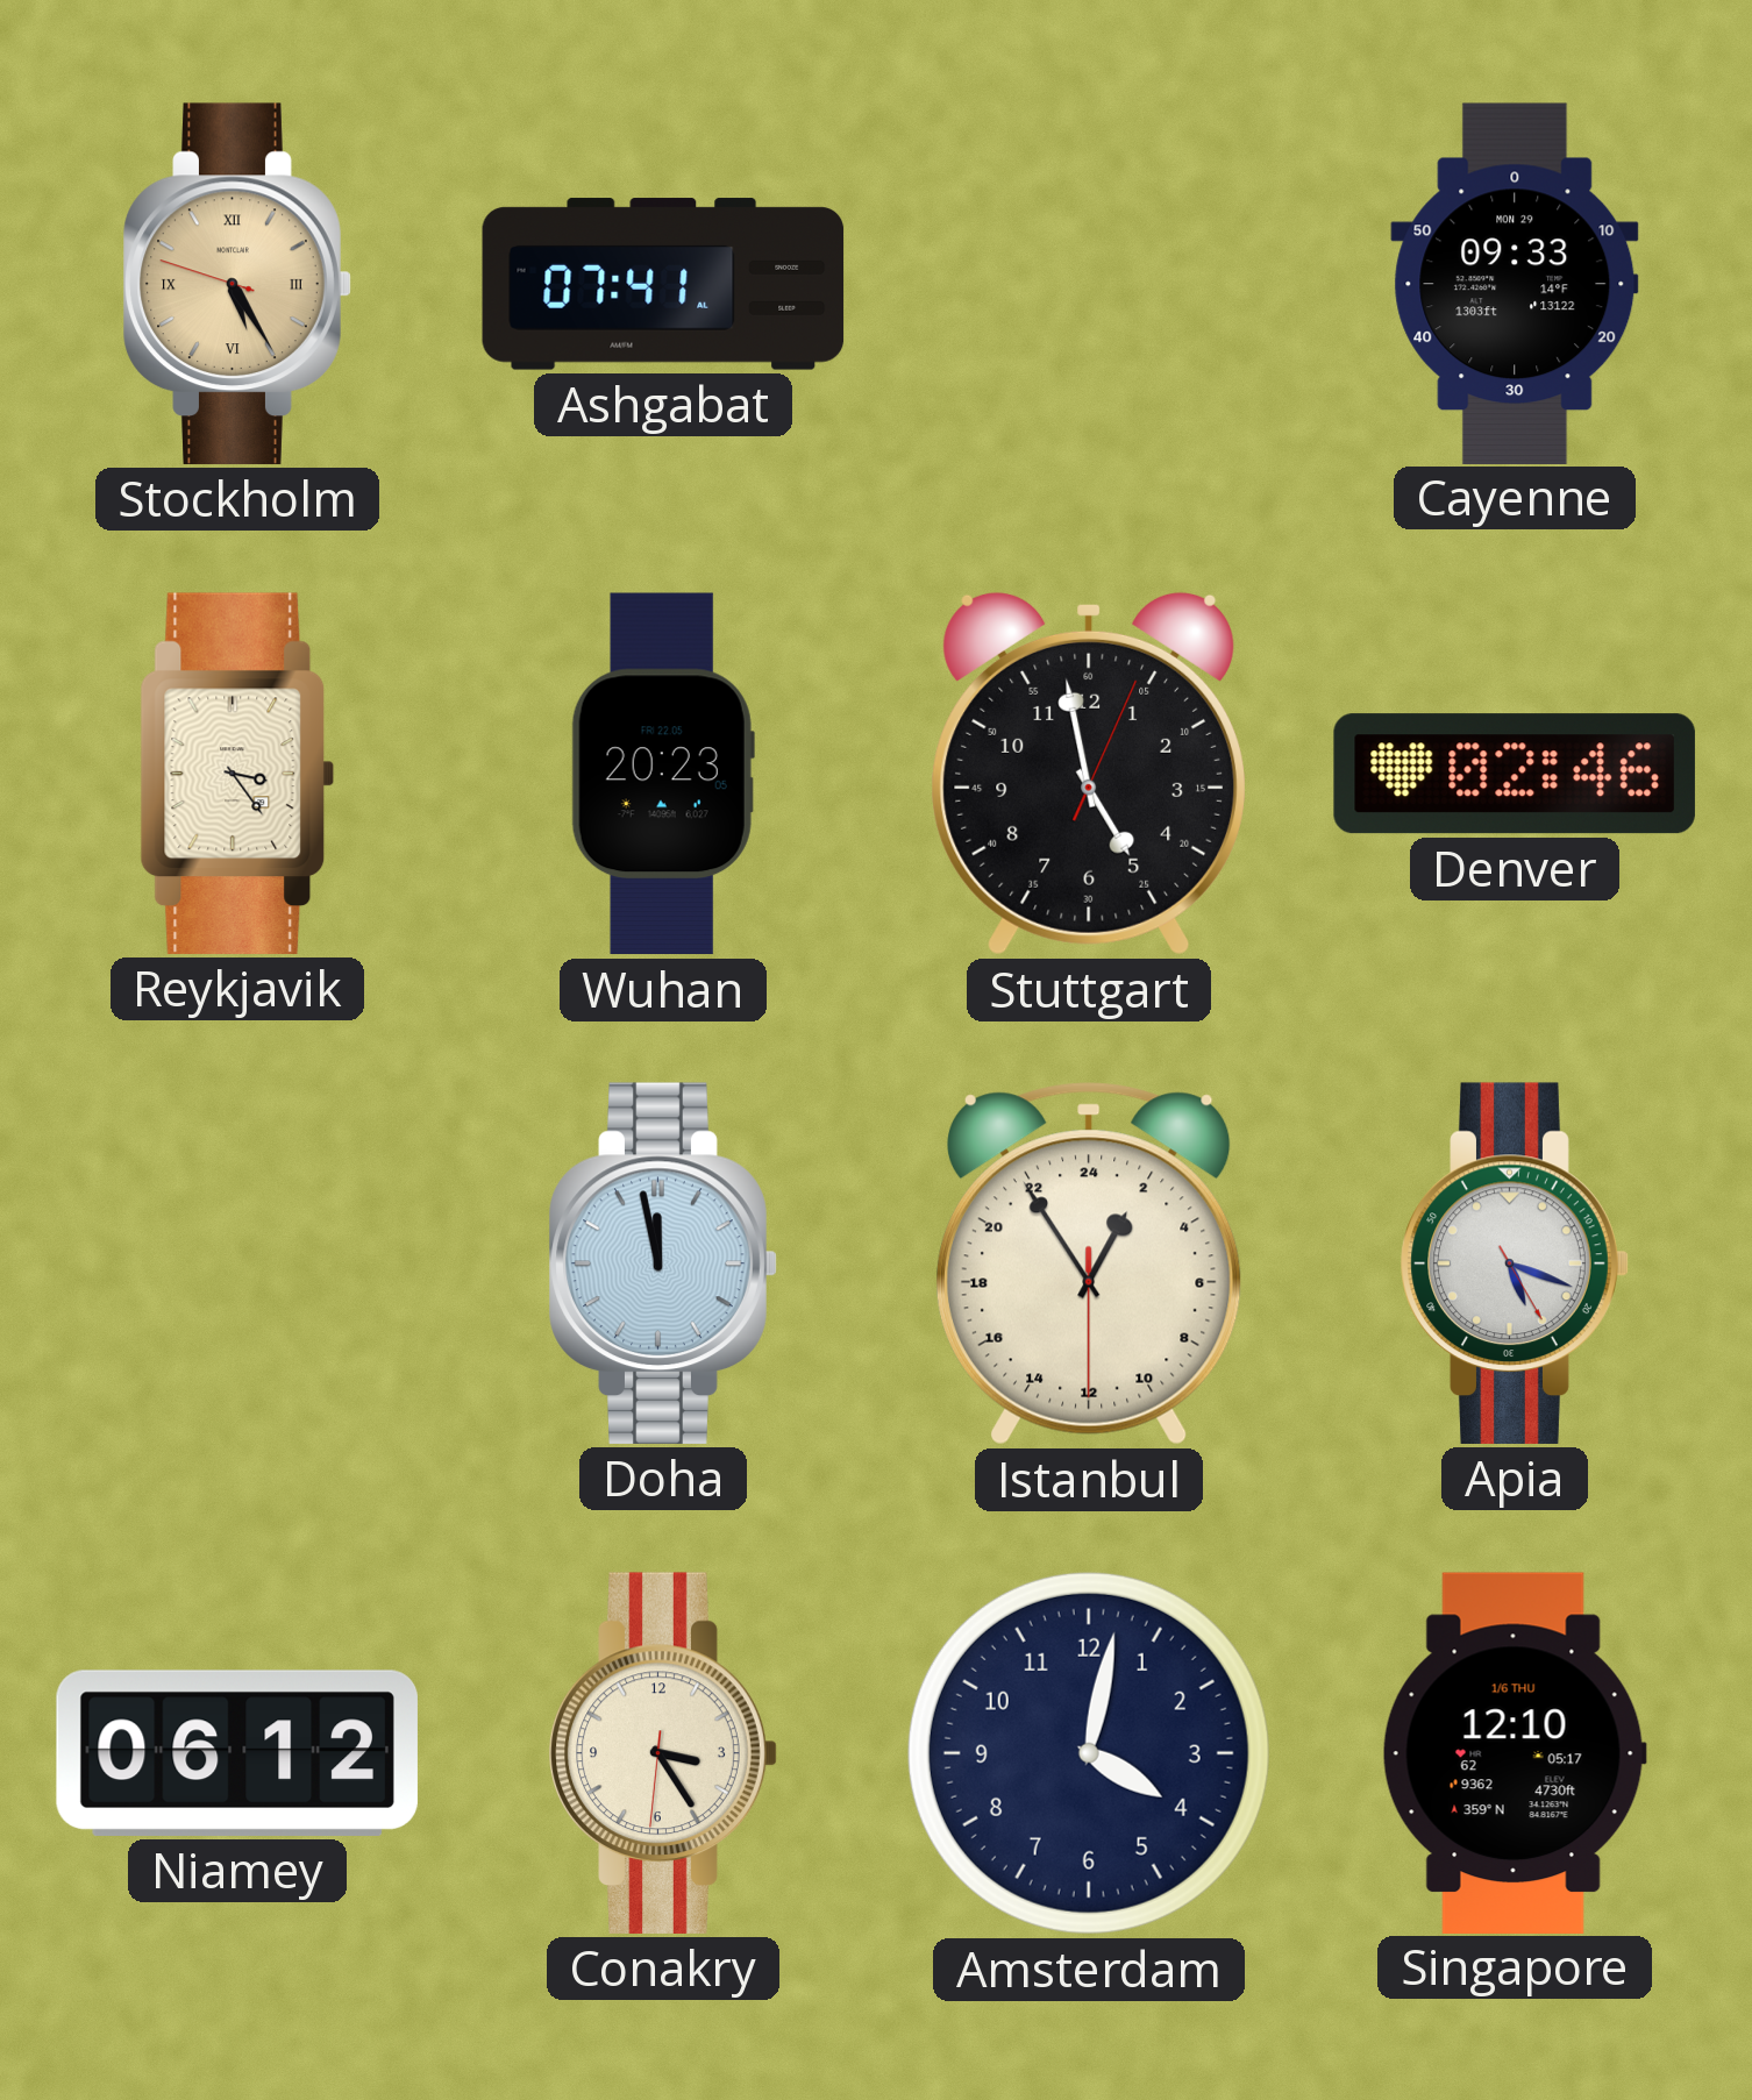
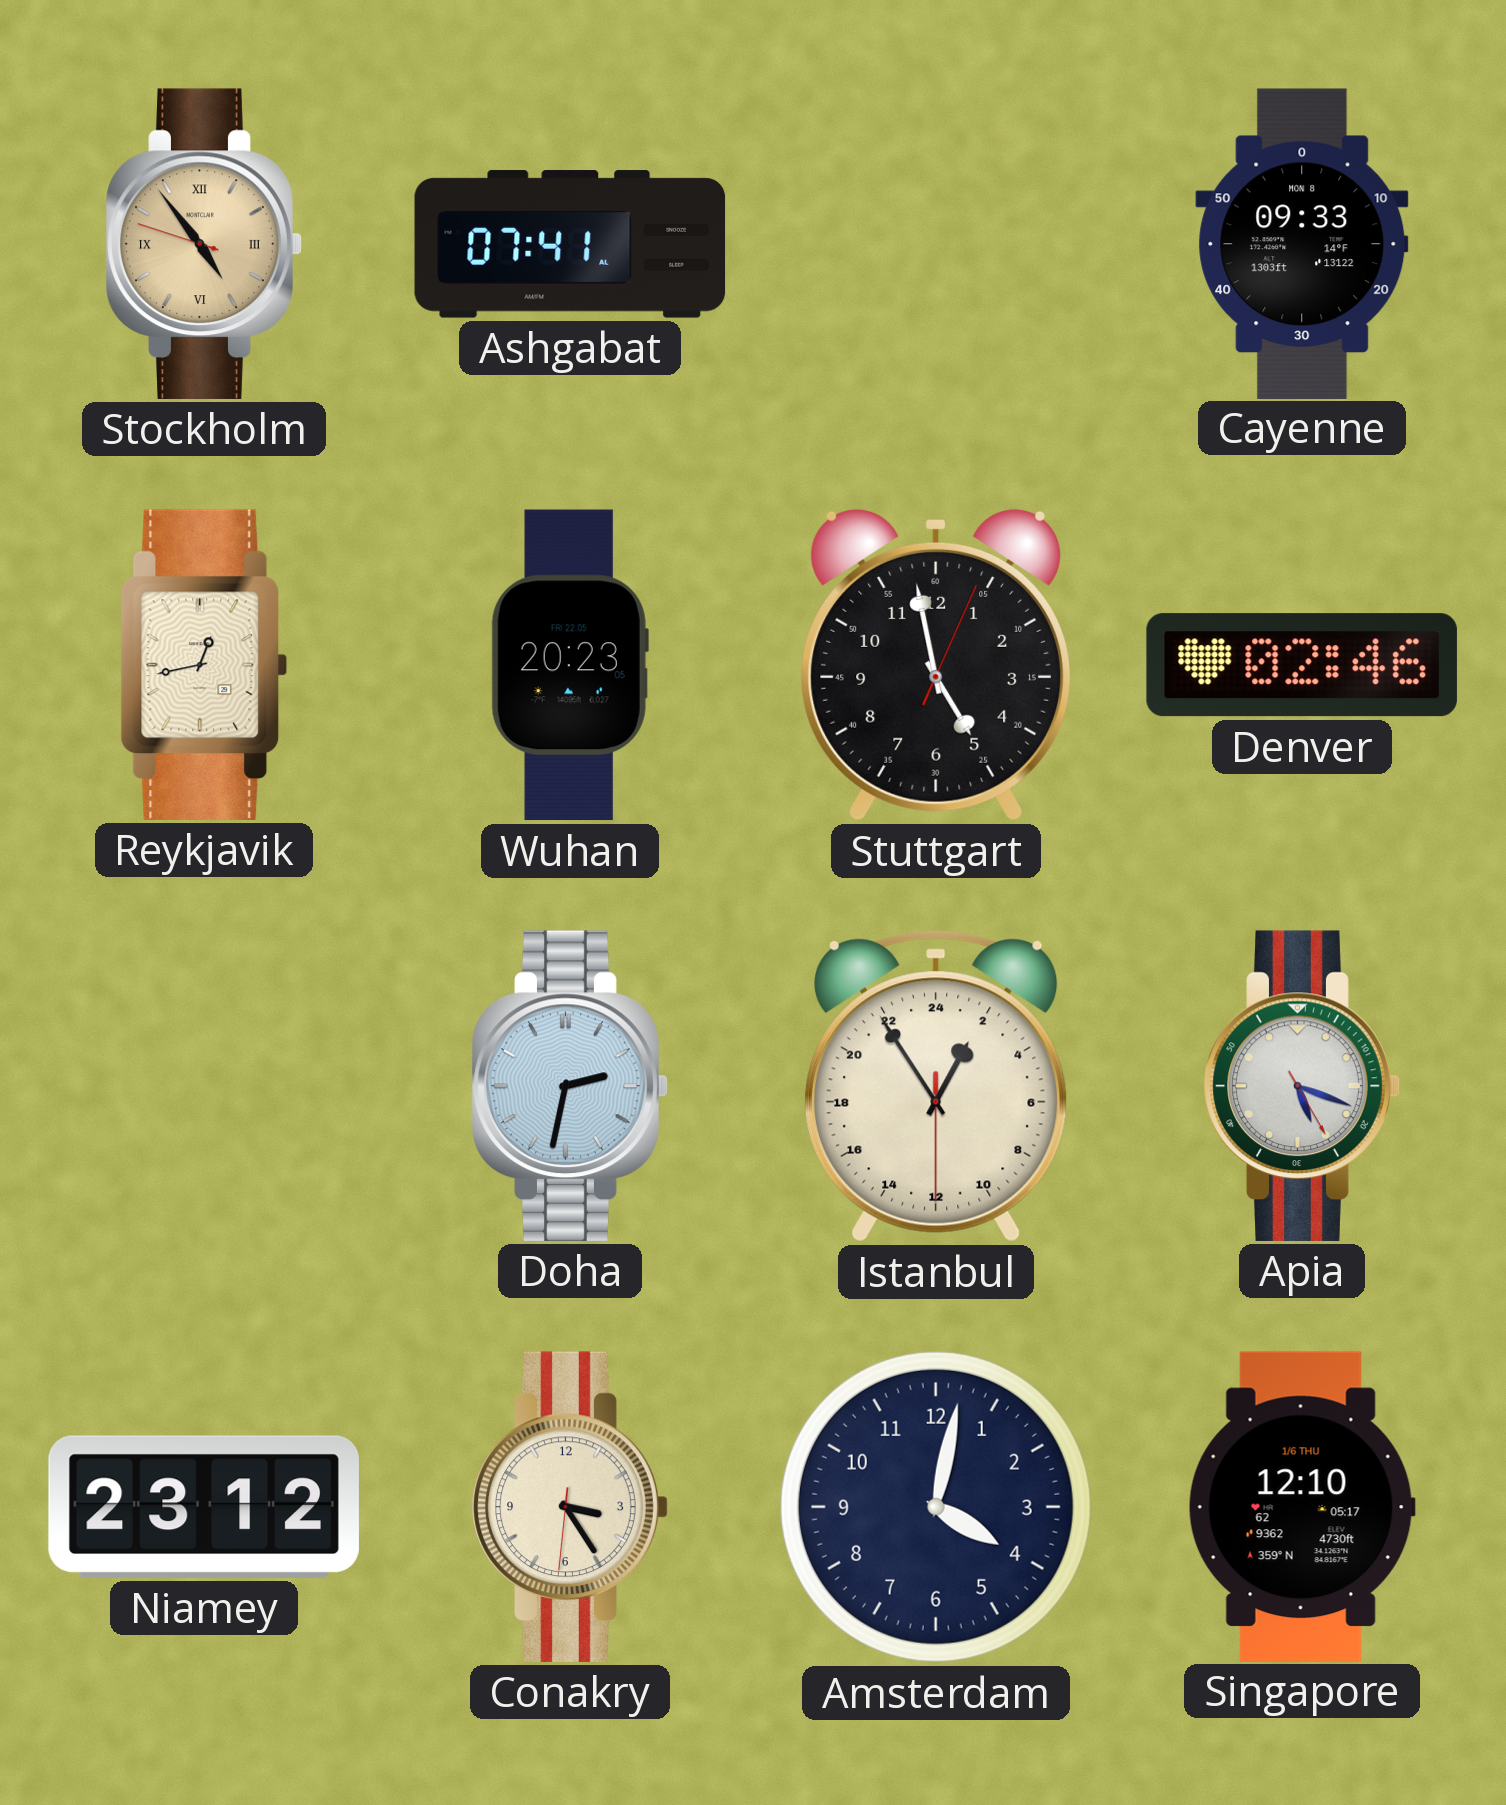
Stockholm: 5:24 -> 4:53 (204, 244)
Cayenne date: MON 29 -> MON 8 (1302, 243)
Reykjavik: 3:24 -> 12:43 (204, 665)
Doha: 11:58 -> 2:32 (570, 1086)
Niamey: 06:12 -> 23:12 (204, 1507)
